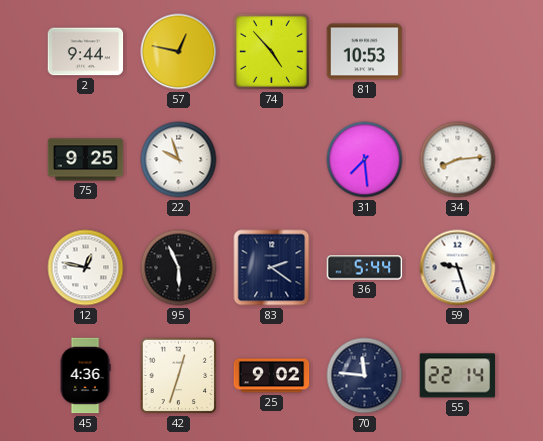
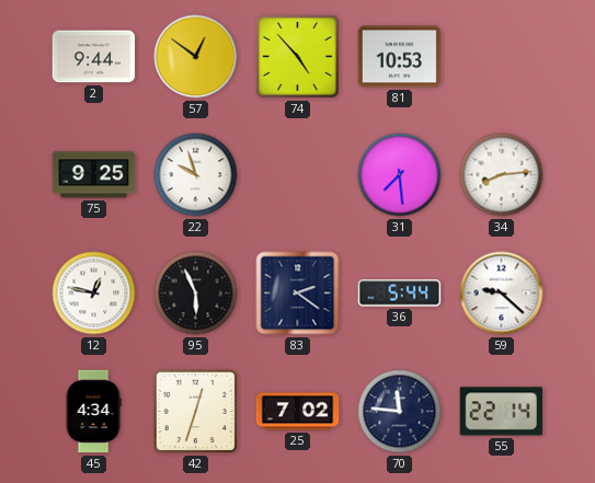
57: 12:47 -> 12:51 (196, 57)
59: 9:27 -> 9:22 (502, 294)
45: 4:36 -> 4:34 (93, 412)
25: 9:02 -> 7:02 (298, 412)
